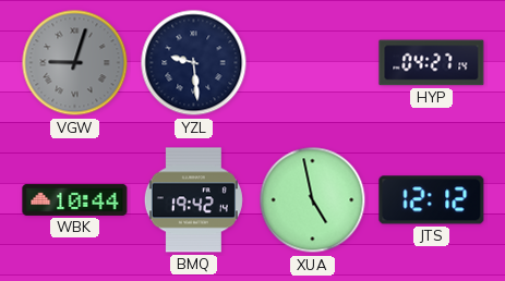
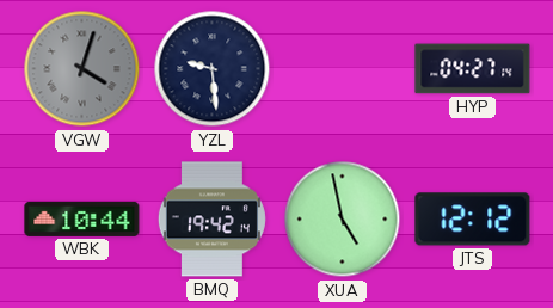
VGW: 9:03 -> 4:03 (82, 69)
